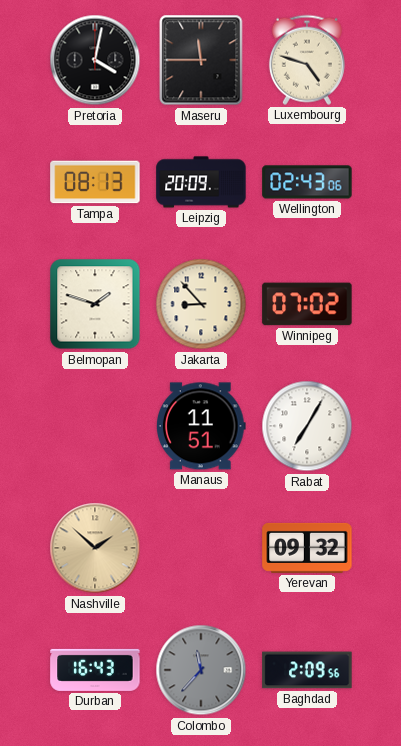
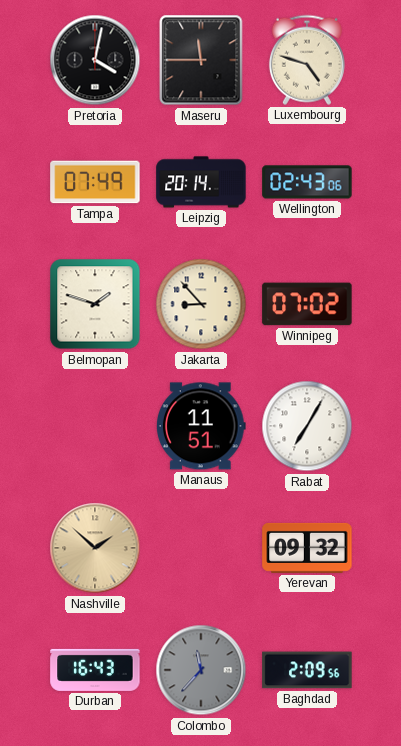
Tampa: 08:13 -> 07:49 (95, 182)
Leipzig: 20:09 -> 20:14 (201, 182)
